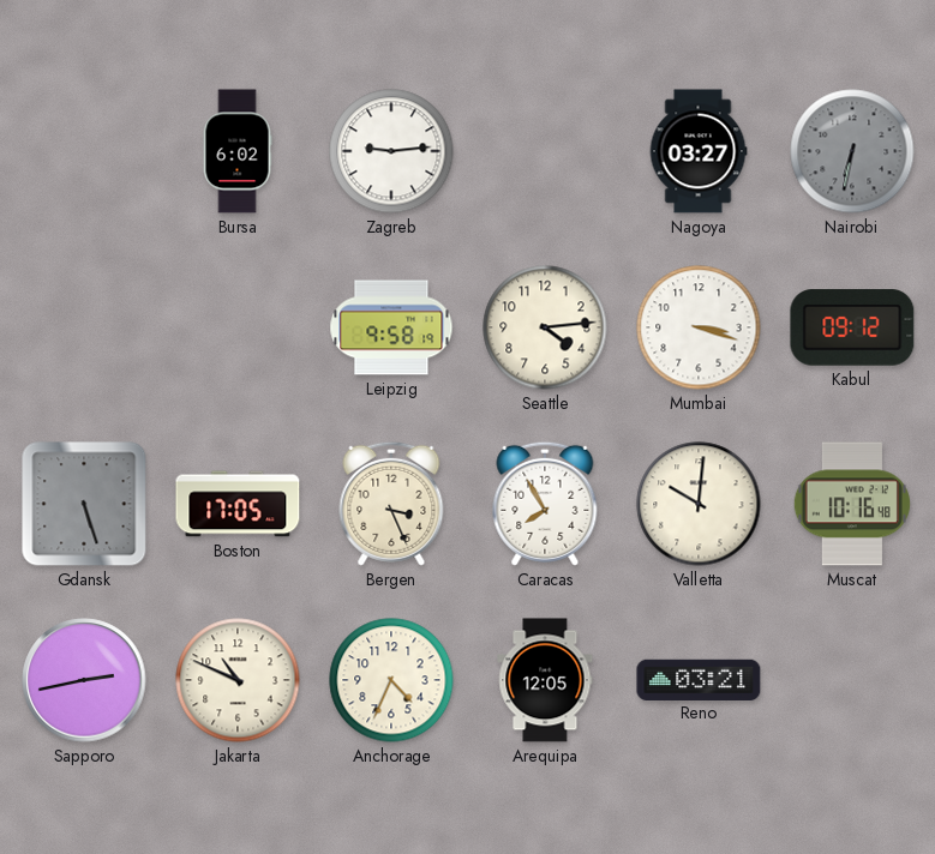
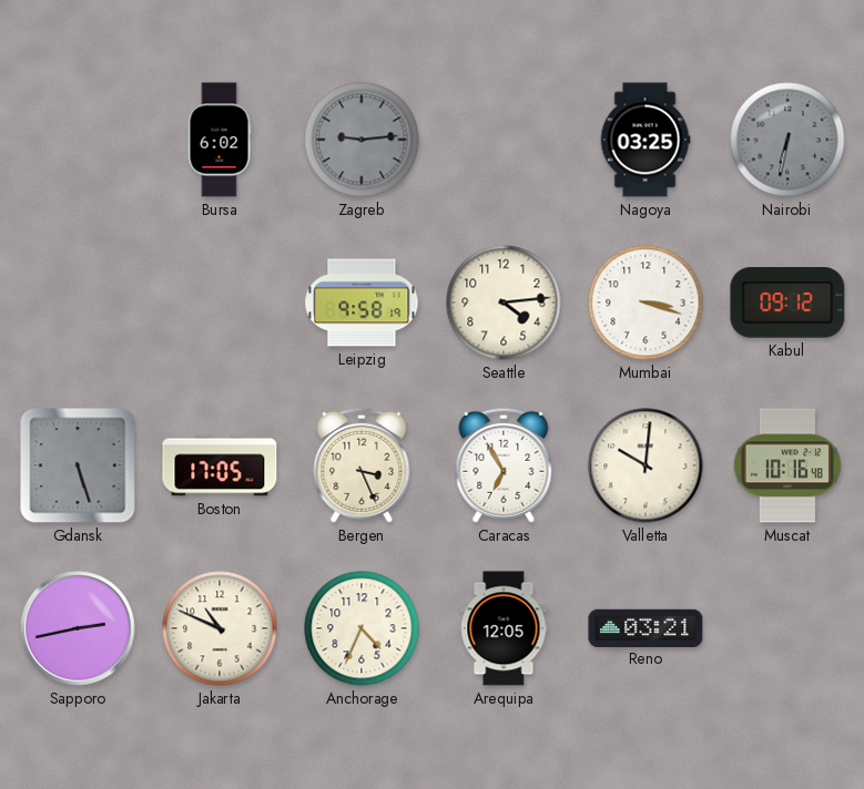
Zagreb dial: white -> grey (362, 140)
Nagoya: 03:27 -> 03:25 (646, 140)
Caracas: 7:55 -> 6:55 (504, 465)
